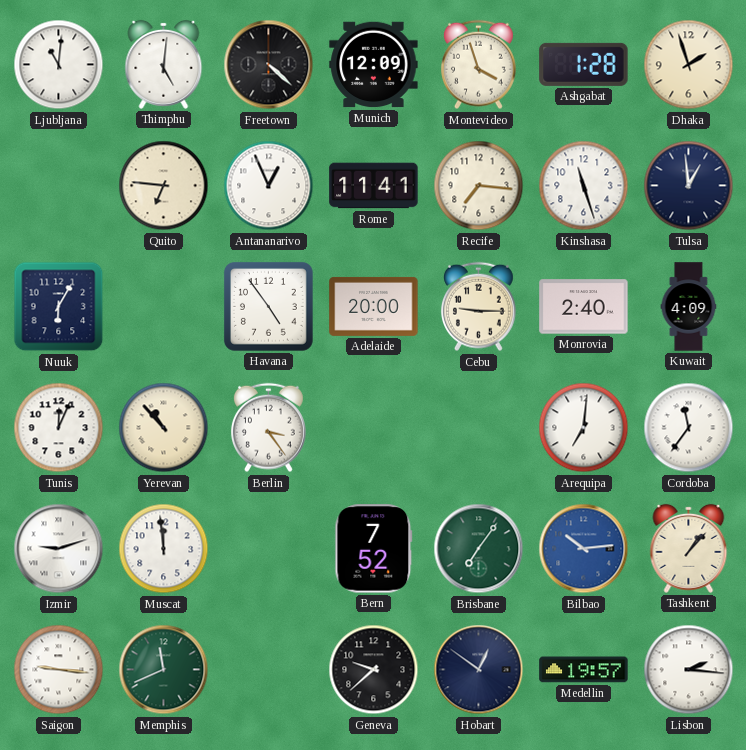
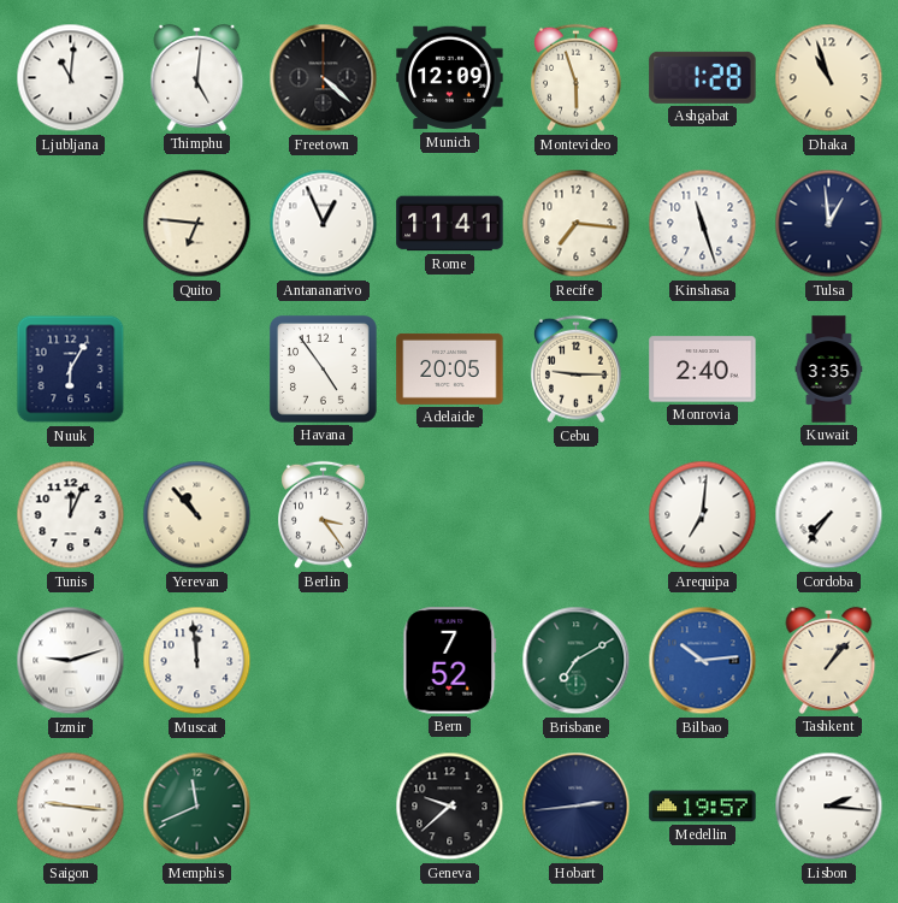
Montevideo: 3:57 -> 5:57 (577, 78)
Dhaka: 1:57 -> 10:57 (829, 78)
Adelaide: 20:00 -> 20:05 (450, 368)
Kuwait: 4:09 -> 3:35 (829, 370)
Cordoba: 11:36 -> 7:36 (829, 515)
Brisbane: 7:06 -> 7:10 (577, 661)
Hobart: 12:51 -> 2:44 (577, 807)
